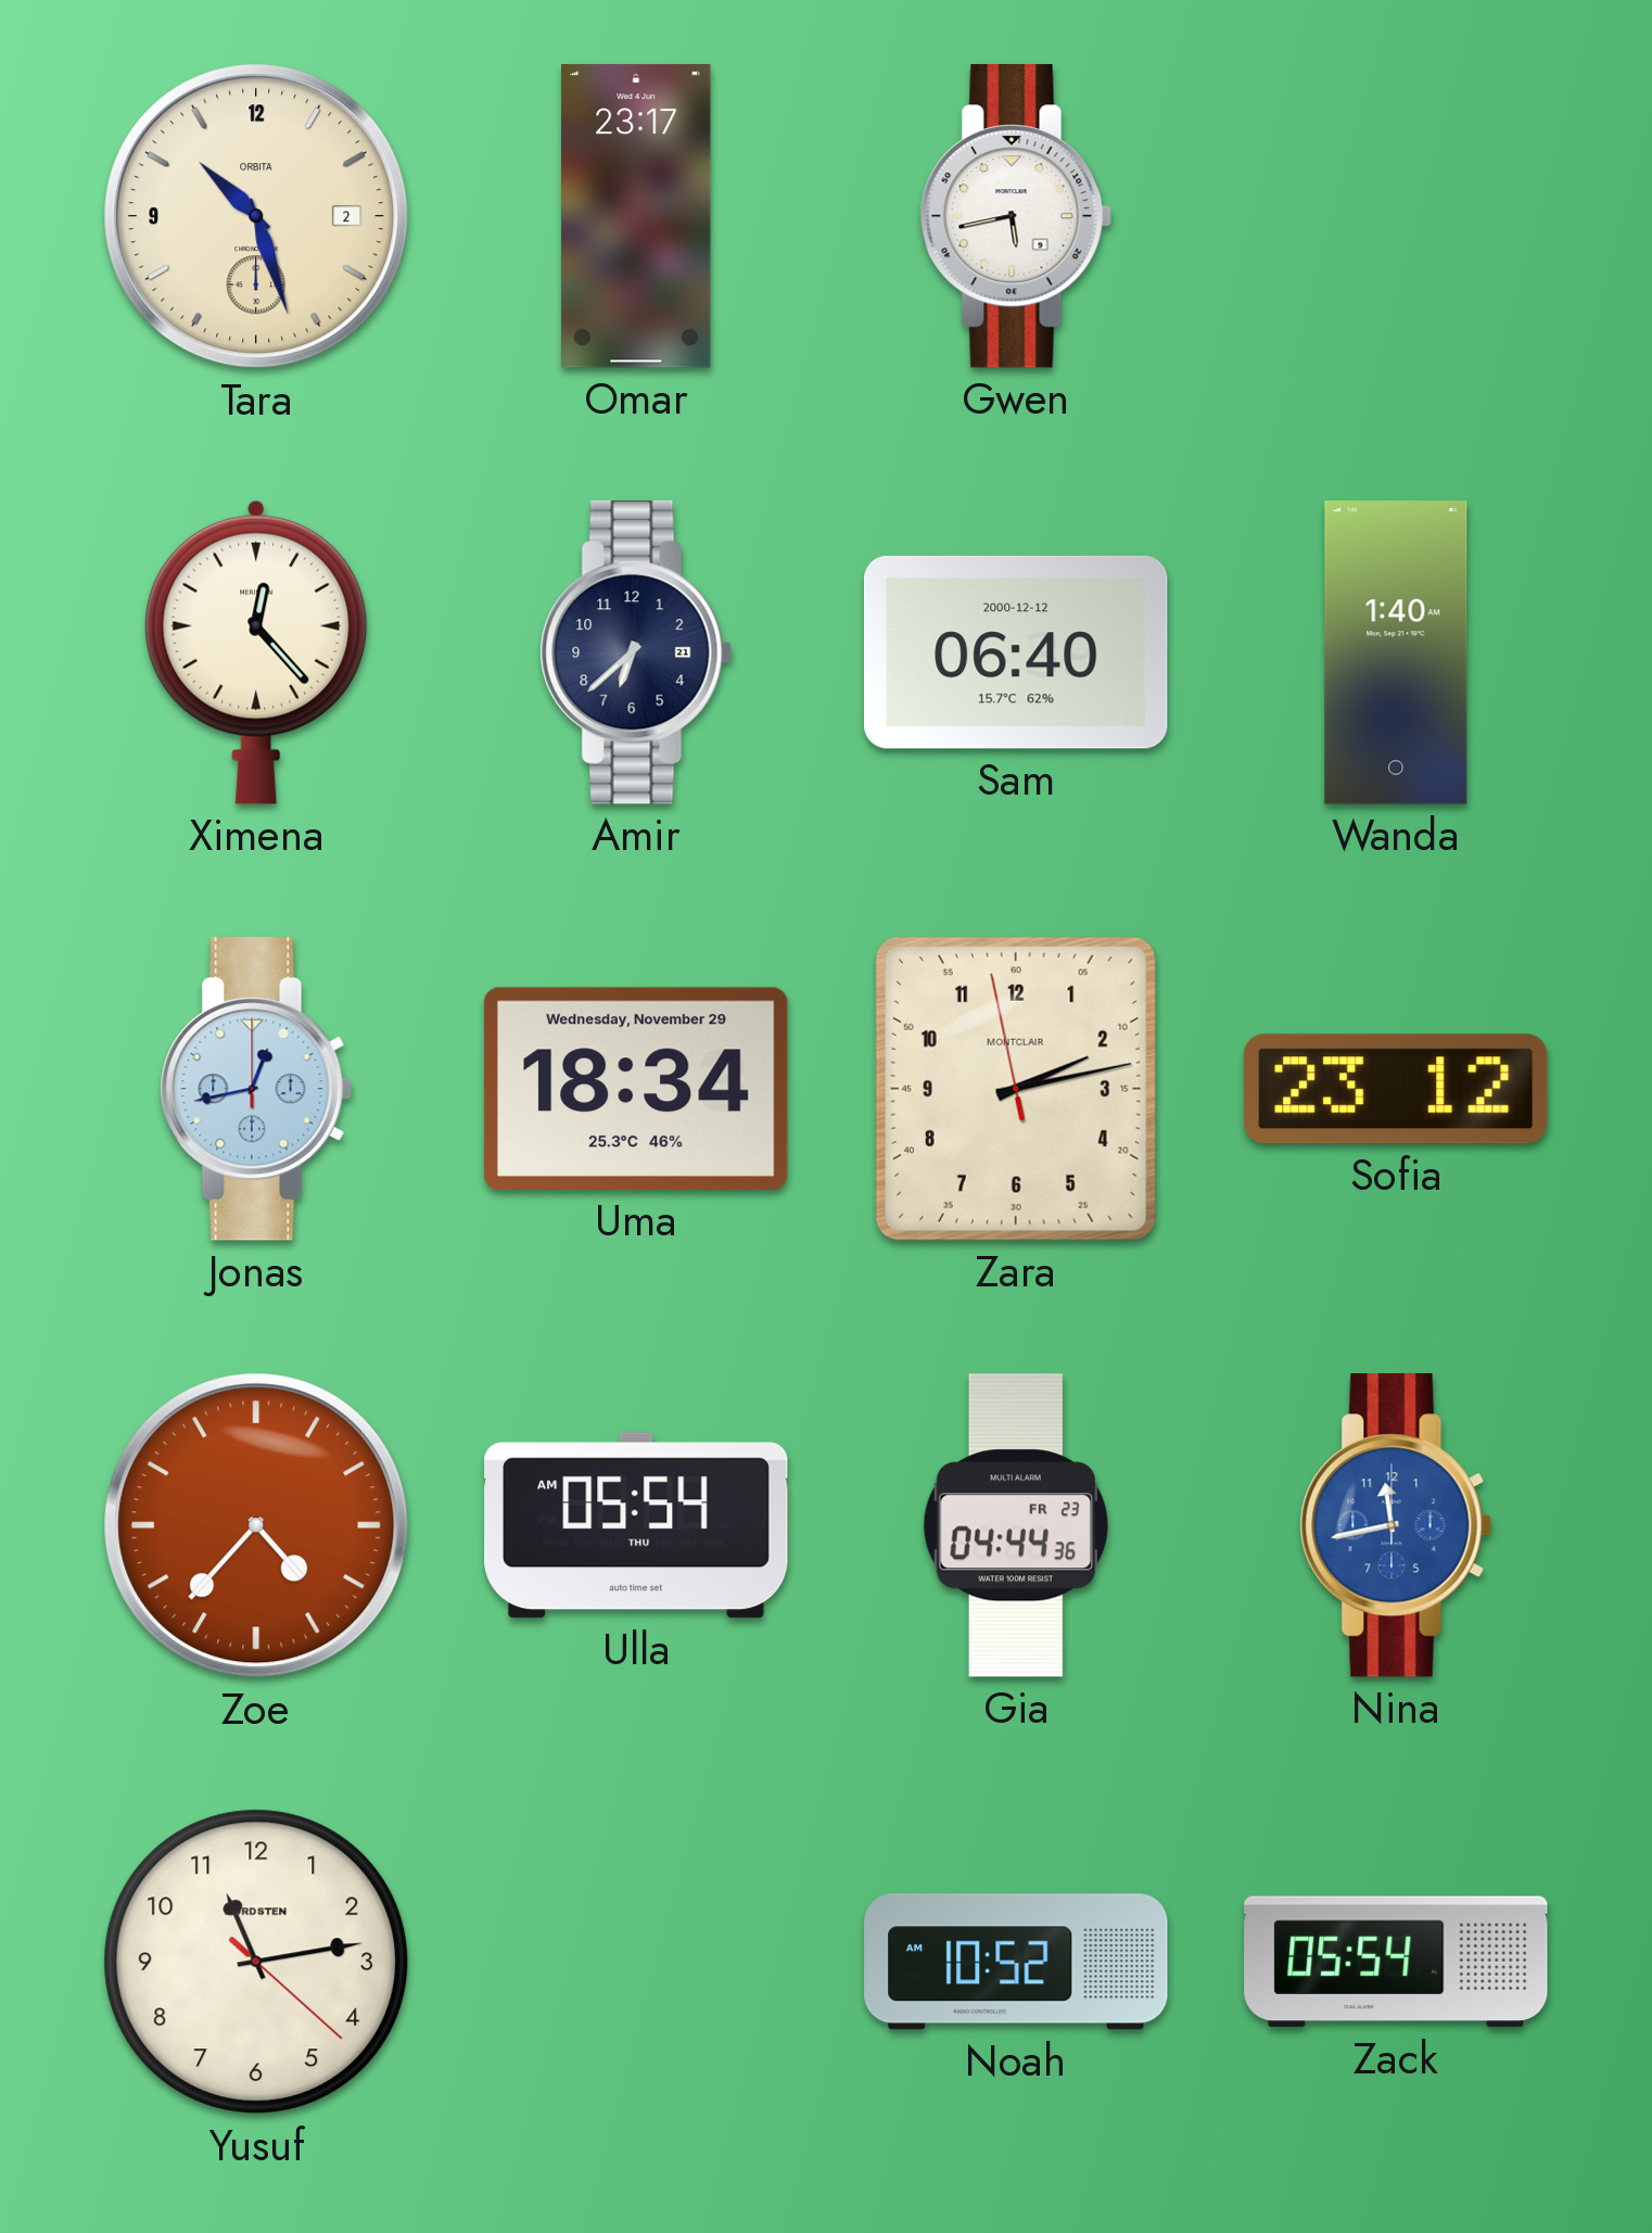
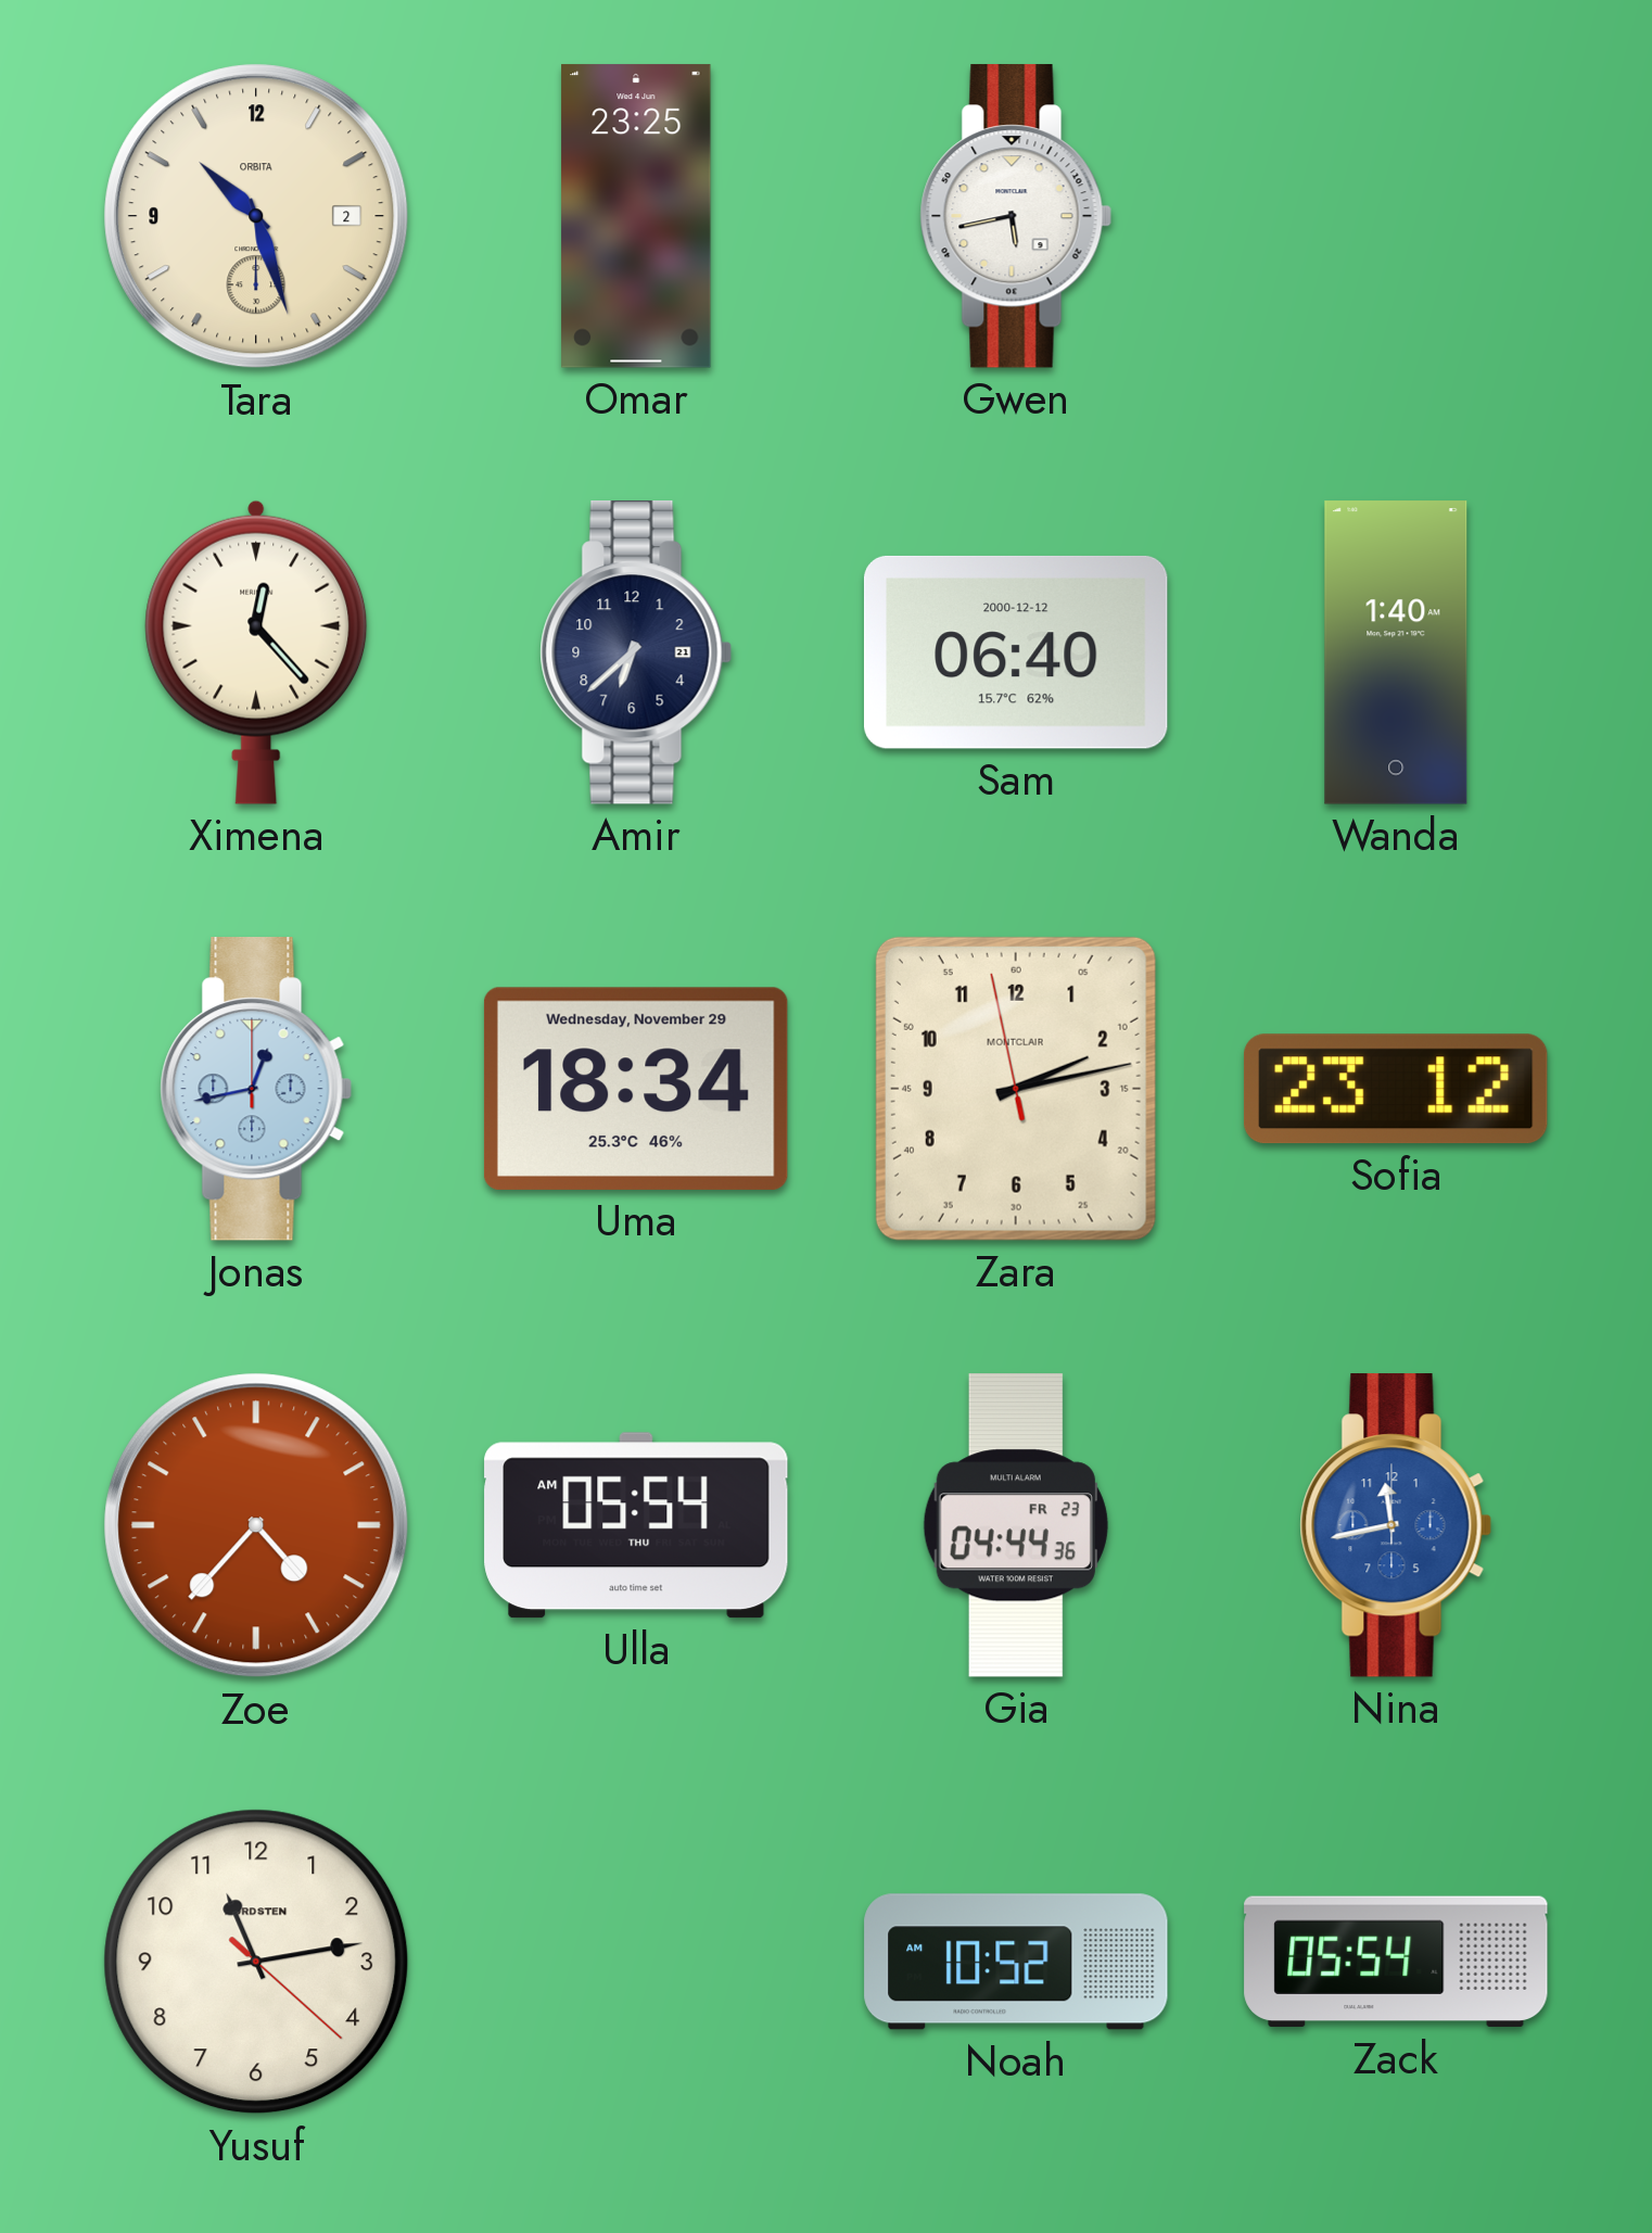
Omar: 23:17 -> 23:25 (636, 216)
